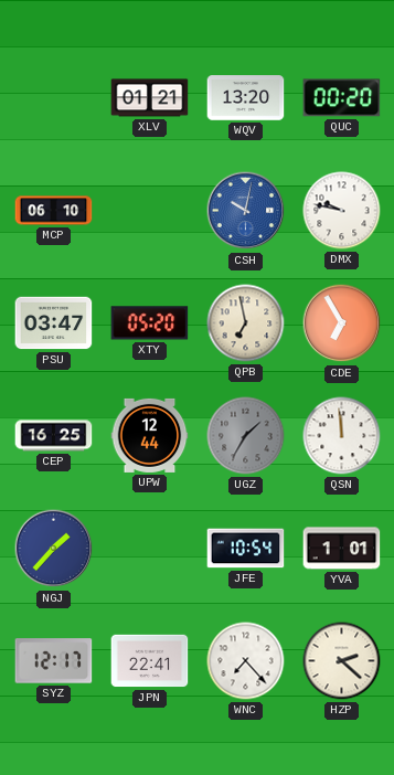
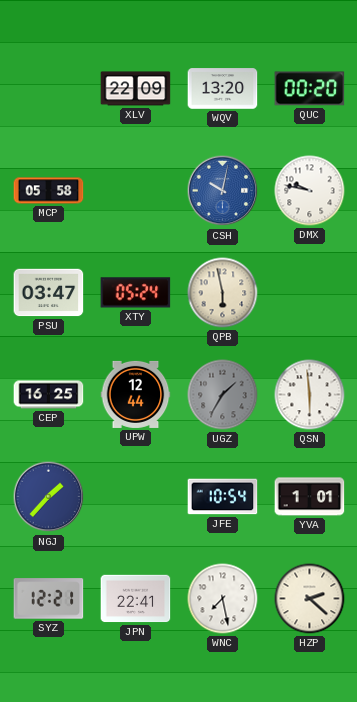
XLV: 01:21 -> 22:09 (136, 89)
MCP: 06:10 -> 05:58 (49, 191)
XTY: 05:20 -> 05:24 (136, 293)
QPB: 6:58 -> 5:58 (223, 293)
CDE: 6:55 -> none (342, 323)
QSN: 11:59 -> 5:59 (310, 395)
SYZ: 12:17 -> 12:21 (49, 599)
WNC: 7:23 -> 7:28 (223, 599)
